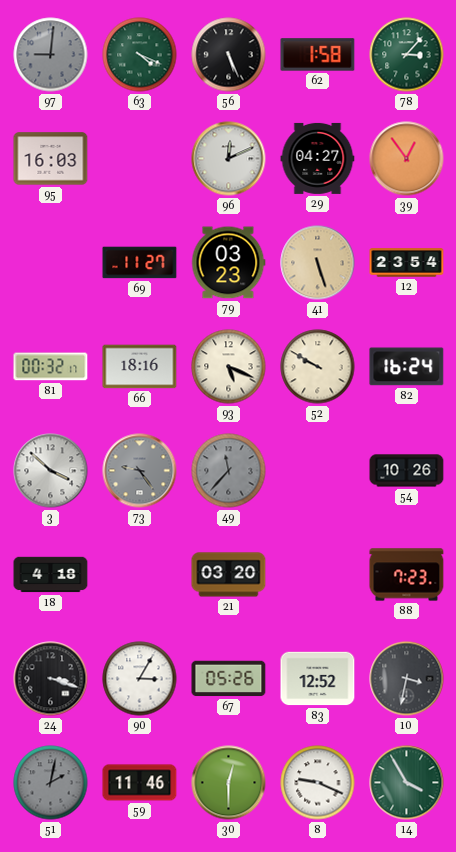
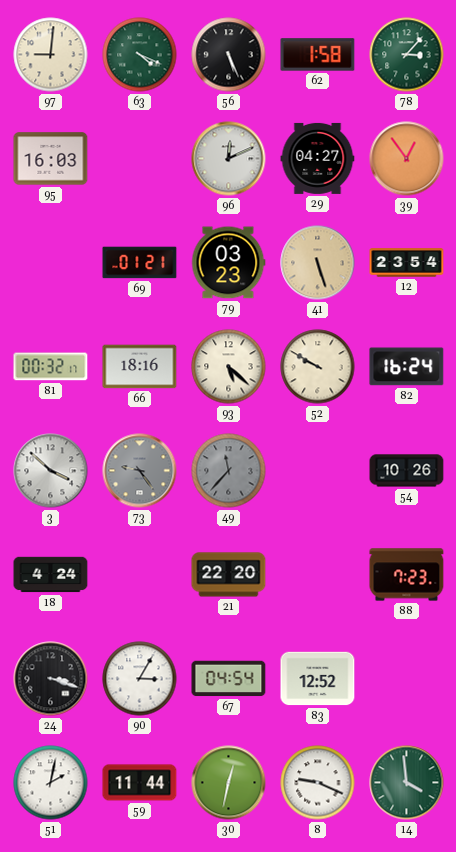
97 dial: grey -> cream (51, 55)
69: 11:27 -> 01:21 (140, 263)
93: 5:19 -> 5:22 (229, 367)
18: 4:18 -> 4:24 (51, 575)
21: 03:20 -> 22:20 (229, 575)
67: 05:26 -> 04:54 (229, 679)
10: 3:32 -> none (407, 679)
51 dial: grey -> white (51, 783)
59: 11:46 -> 11:44 (140, 783)
30: 12:30 -> 12:32 (229, 783)
14: 3:55 -> 3:59 (407, 783)
